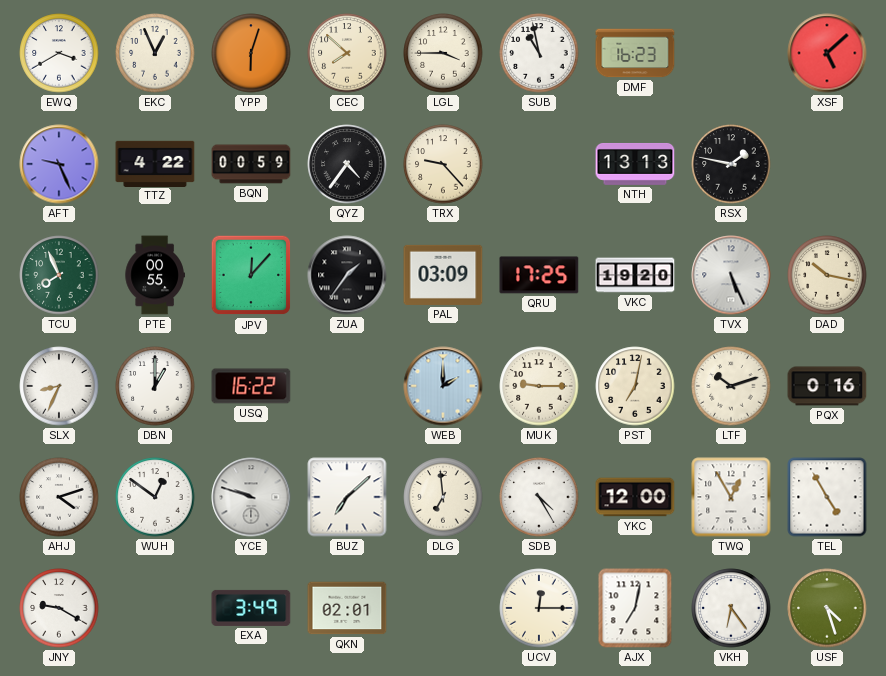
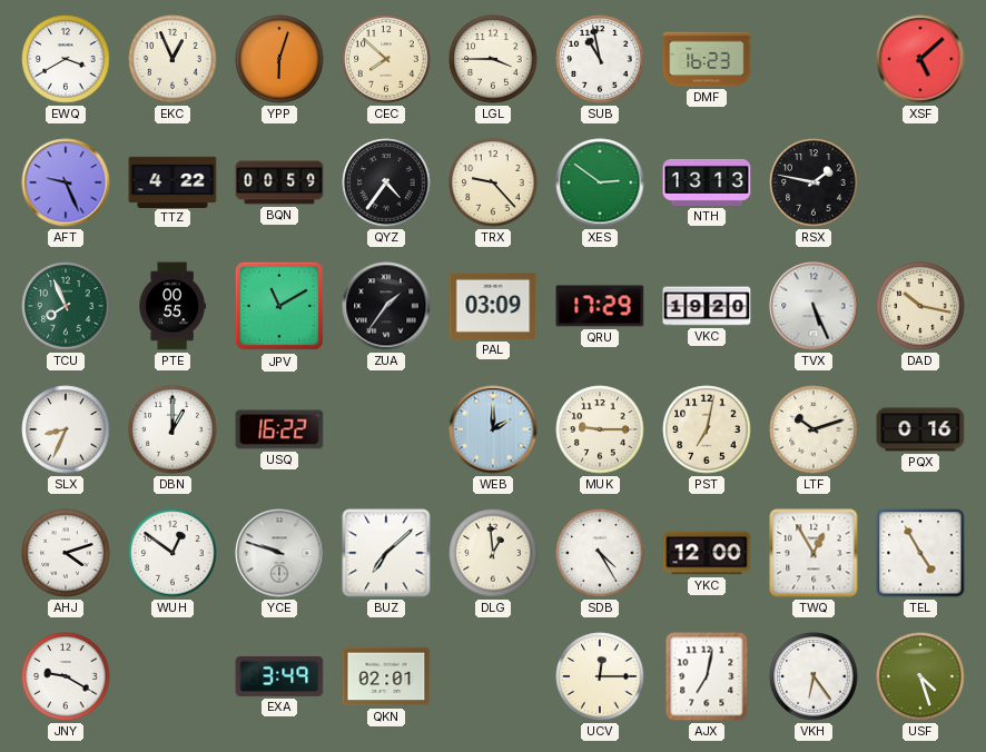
XES: none -> 2:51 (600, 182)
JPV: 12:07 -> 11:10 (279, 306)
QRU: 17:25 -> 17:29 (600, 306)
DLG: 6:59 -> 12:59 (493, 553)
